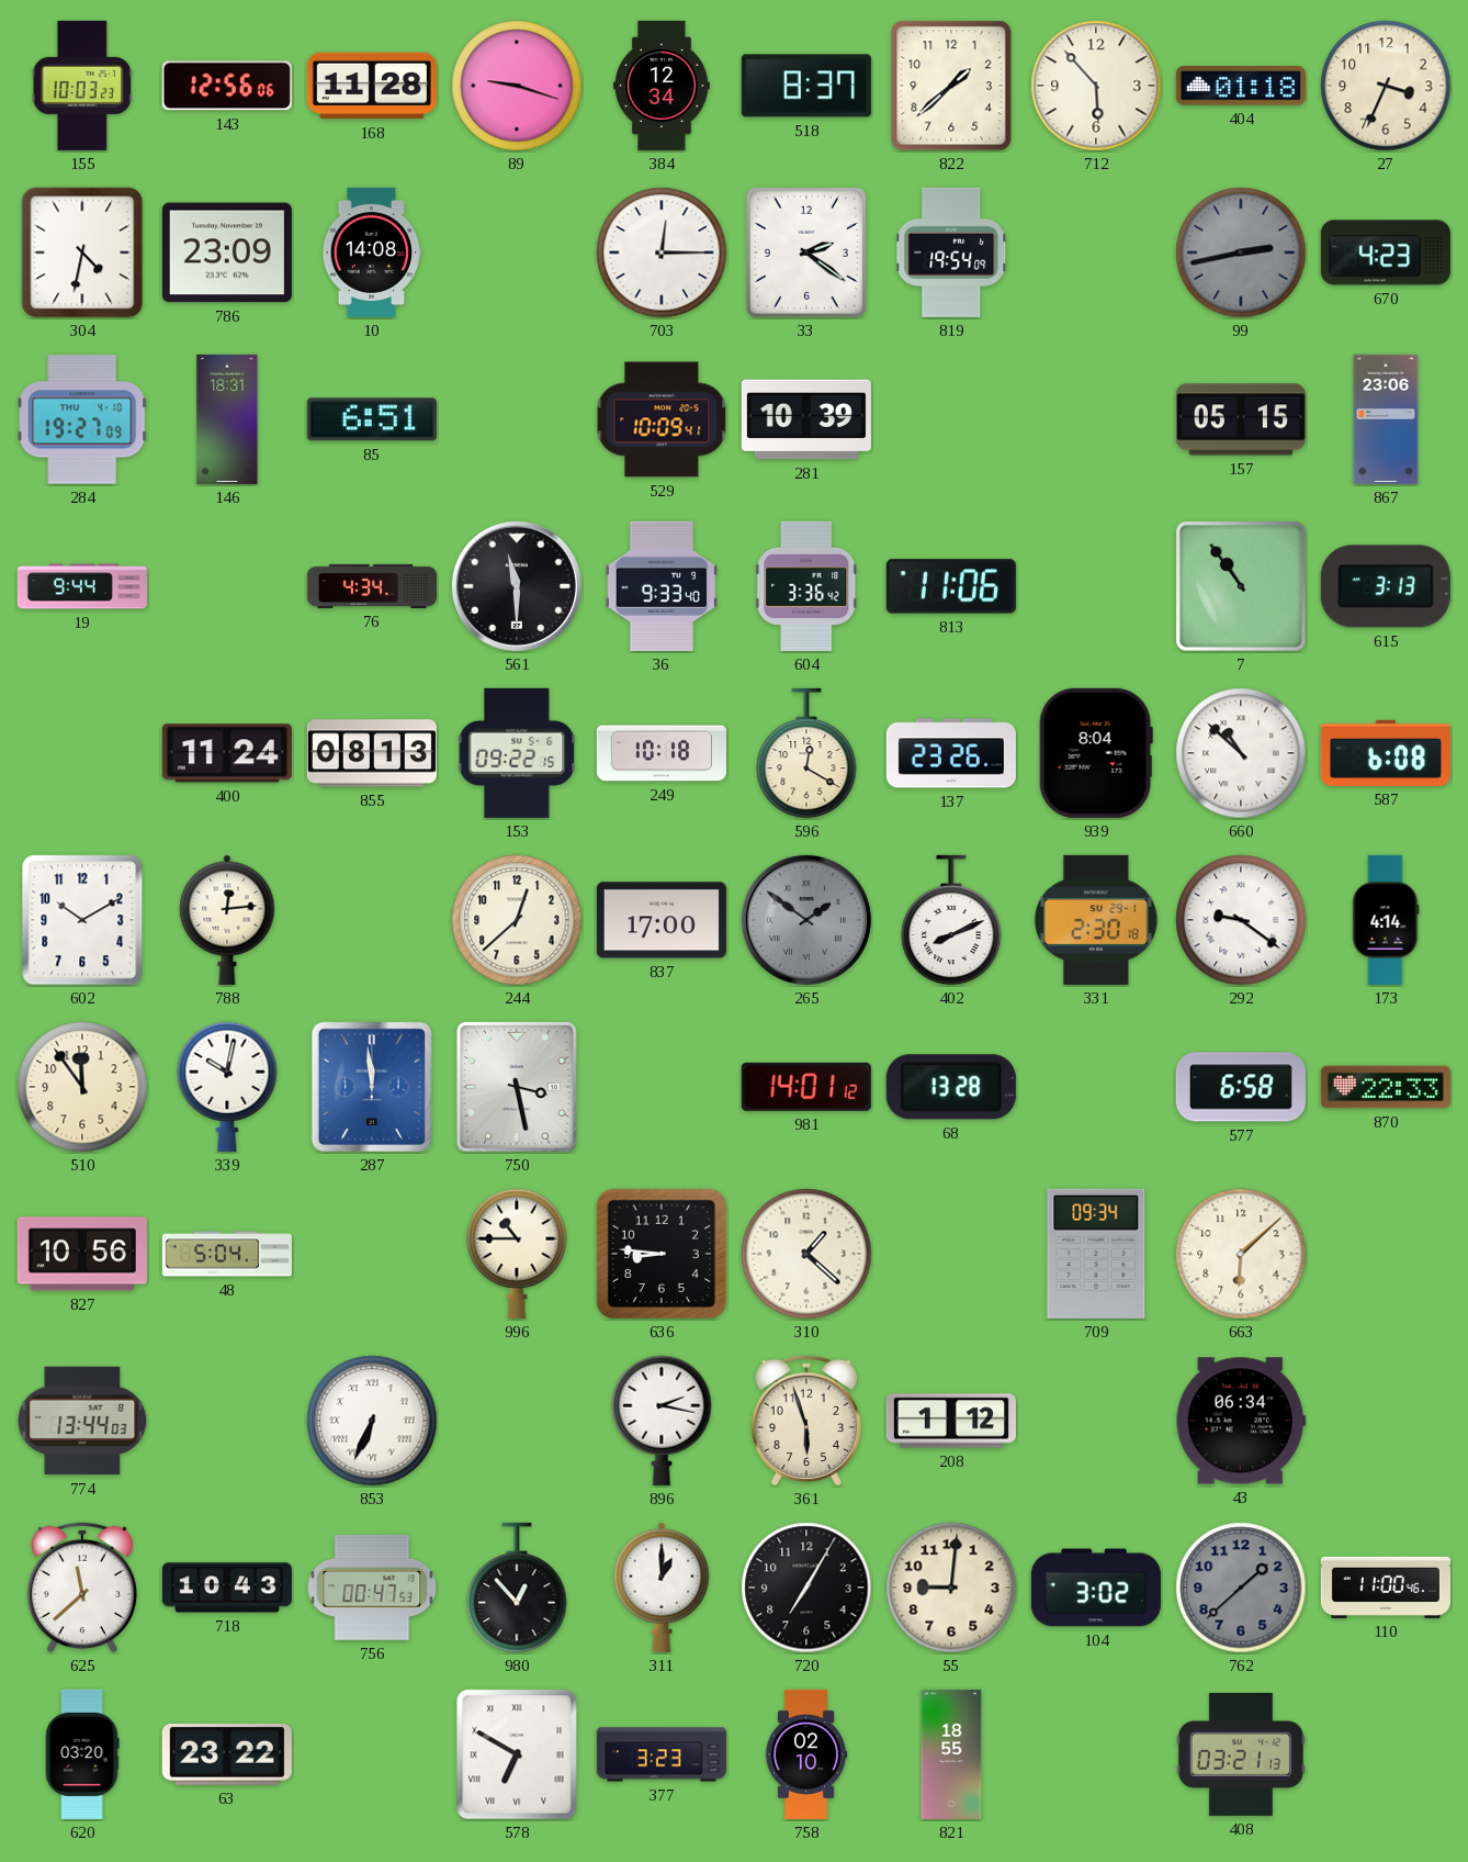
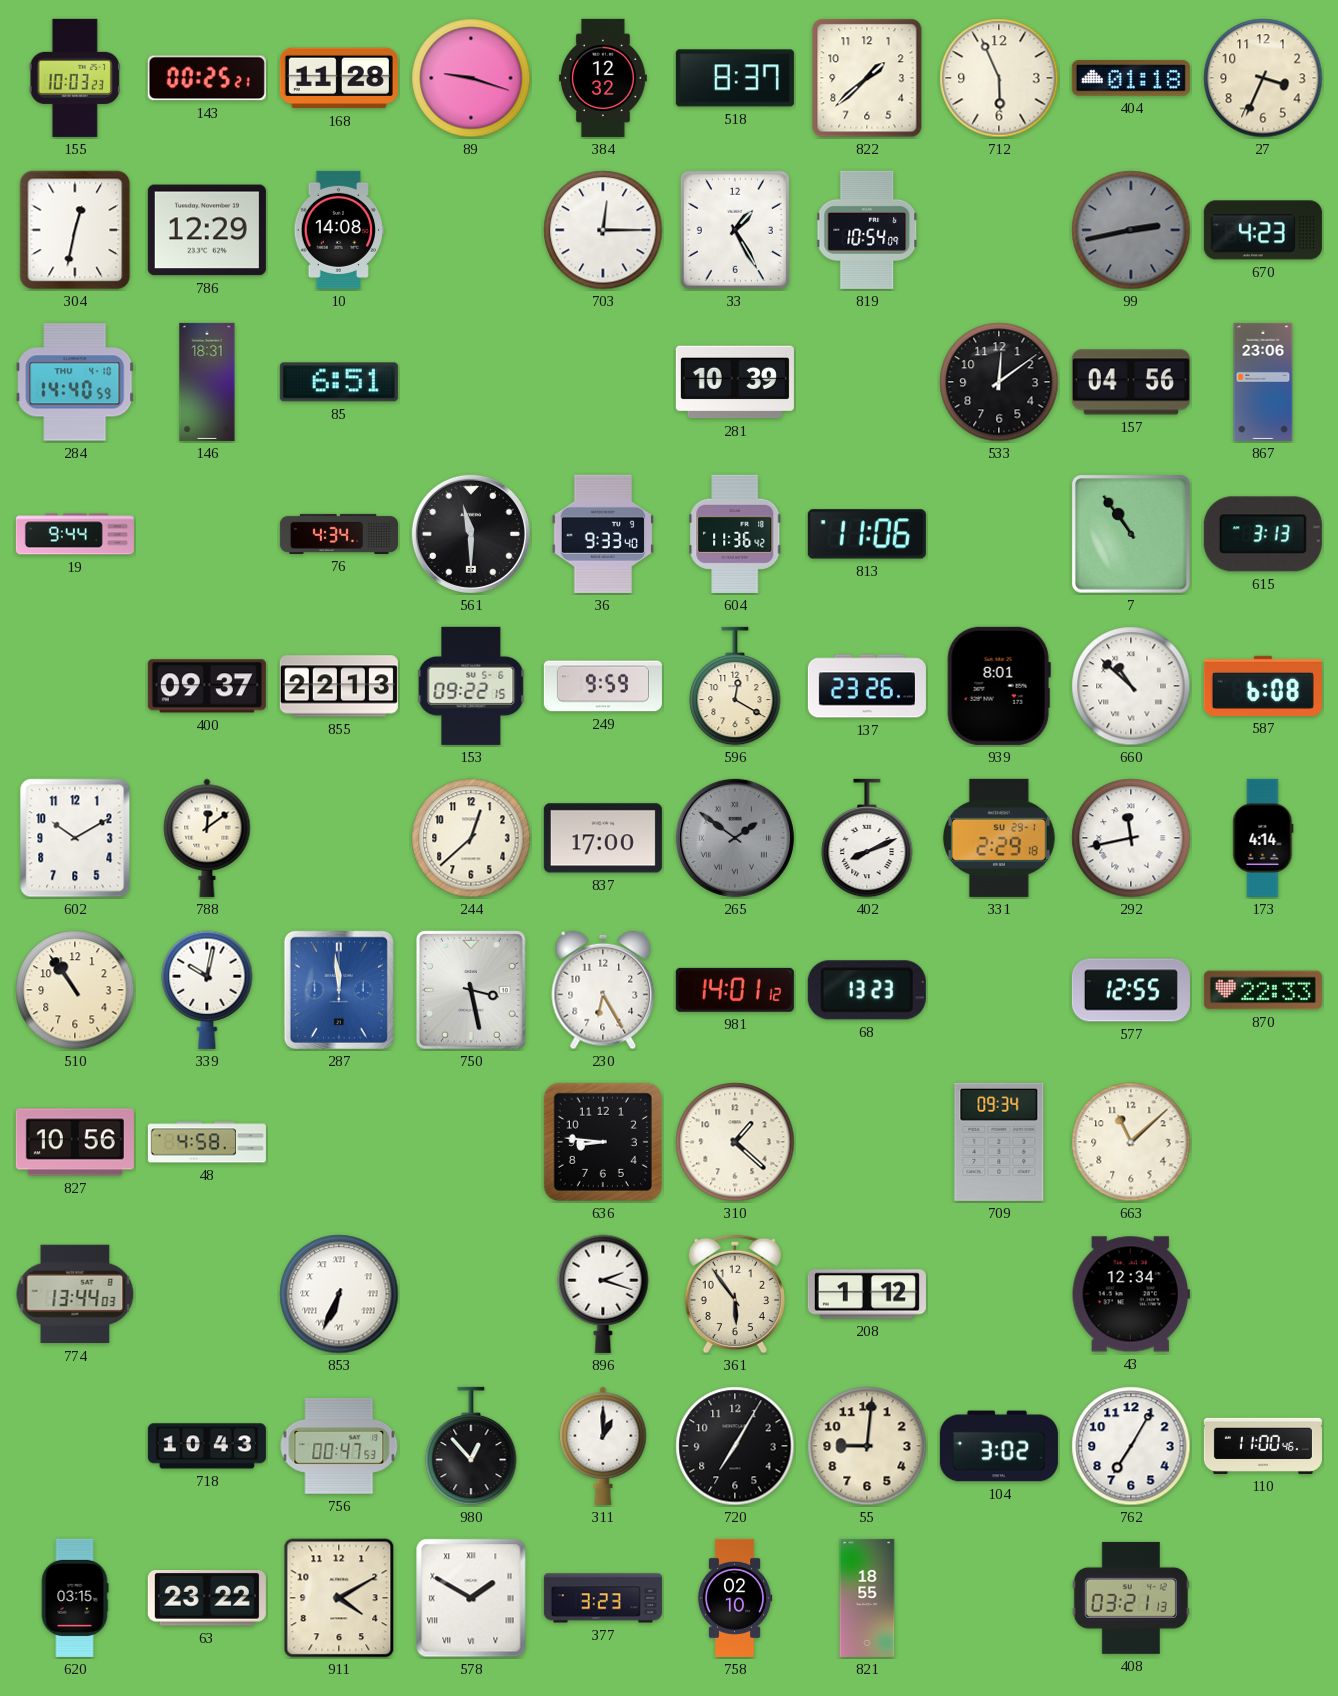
143: 12:56 -> 00:25 (207, 78)
384: 12:34 -> 12:32 (603, 78)
712: 5:53 -> 5:56 (999, 78)
304: 4:32 -> 12:32 (75, 230)
786: 23:09 -> 12:29 (207, 230)
33: 2:21 -> 1:25 (735, 230)
819: 19:54 -> 10:54 (868, 230)
284: 19:27 -> 14:40 (75, 382)
529: 10:09 -> none (662, 419)
533: none -> 12:09 (999, 382)
157: 05:15 -> 04:56 (1131, 382)
604: 3:36 -> 11:36 (735, 534)
400: 11:24 -> 09:37 (207, 686)
855: 08:13 -> 22:13 (339, 686)
249: 10:18 -> 9:59 (603, 686)
939: 8:04 -> 8:01 (999, 686)
788: 12:14 -> 12:09 (207, 838)
331: 2:30 -> 2:29 (999, 838)
292: 9:21 -> 11:43 (1131, 838)
510: 11:54 -> 10:54 (75, 990)
230: none -> 6:25 (603, 990)
68: 13:28 -> 13:23 (867, 990)
577: 6:58 -> 12:55 (1131, 990)
48: 5:04 -> 4:58 (207, 1142)
996: 10:45 -> none (517, 1254)
663: 6:08 -> 11:08 (1131, 1142)
896: 2:17 -> 2:18 (603, 1294)
361: 5:57 -> 5:54 (735, 1294)
43: 06:34 -> 12:34 (1131, 1294)
625: 11:38 -> none (82, 1588)
762: 1:38 -> 7:05 (1131, 1446)
762 dial: grey -> white (1131, 1446)
620: 03:20 -> 03:15 (75, 1598)
911: none -> 4:10 (339, 1598)
578: 6:50 -> 1:50 (471, 1598)
